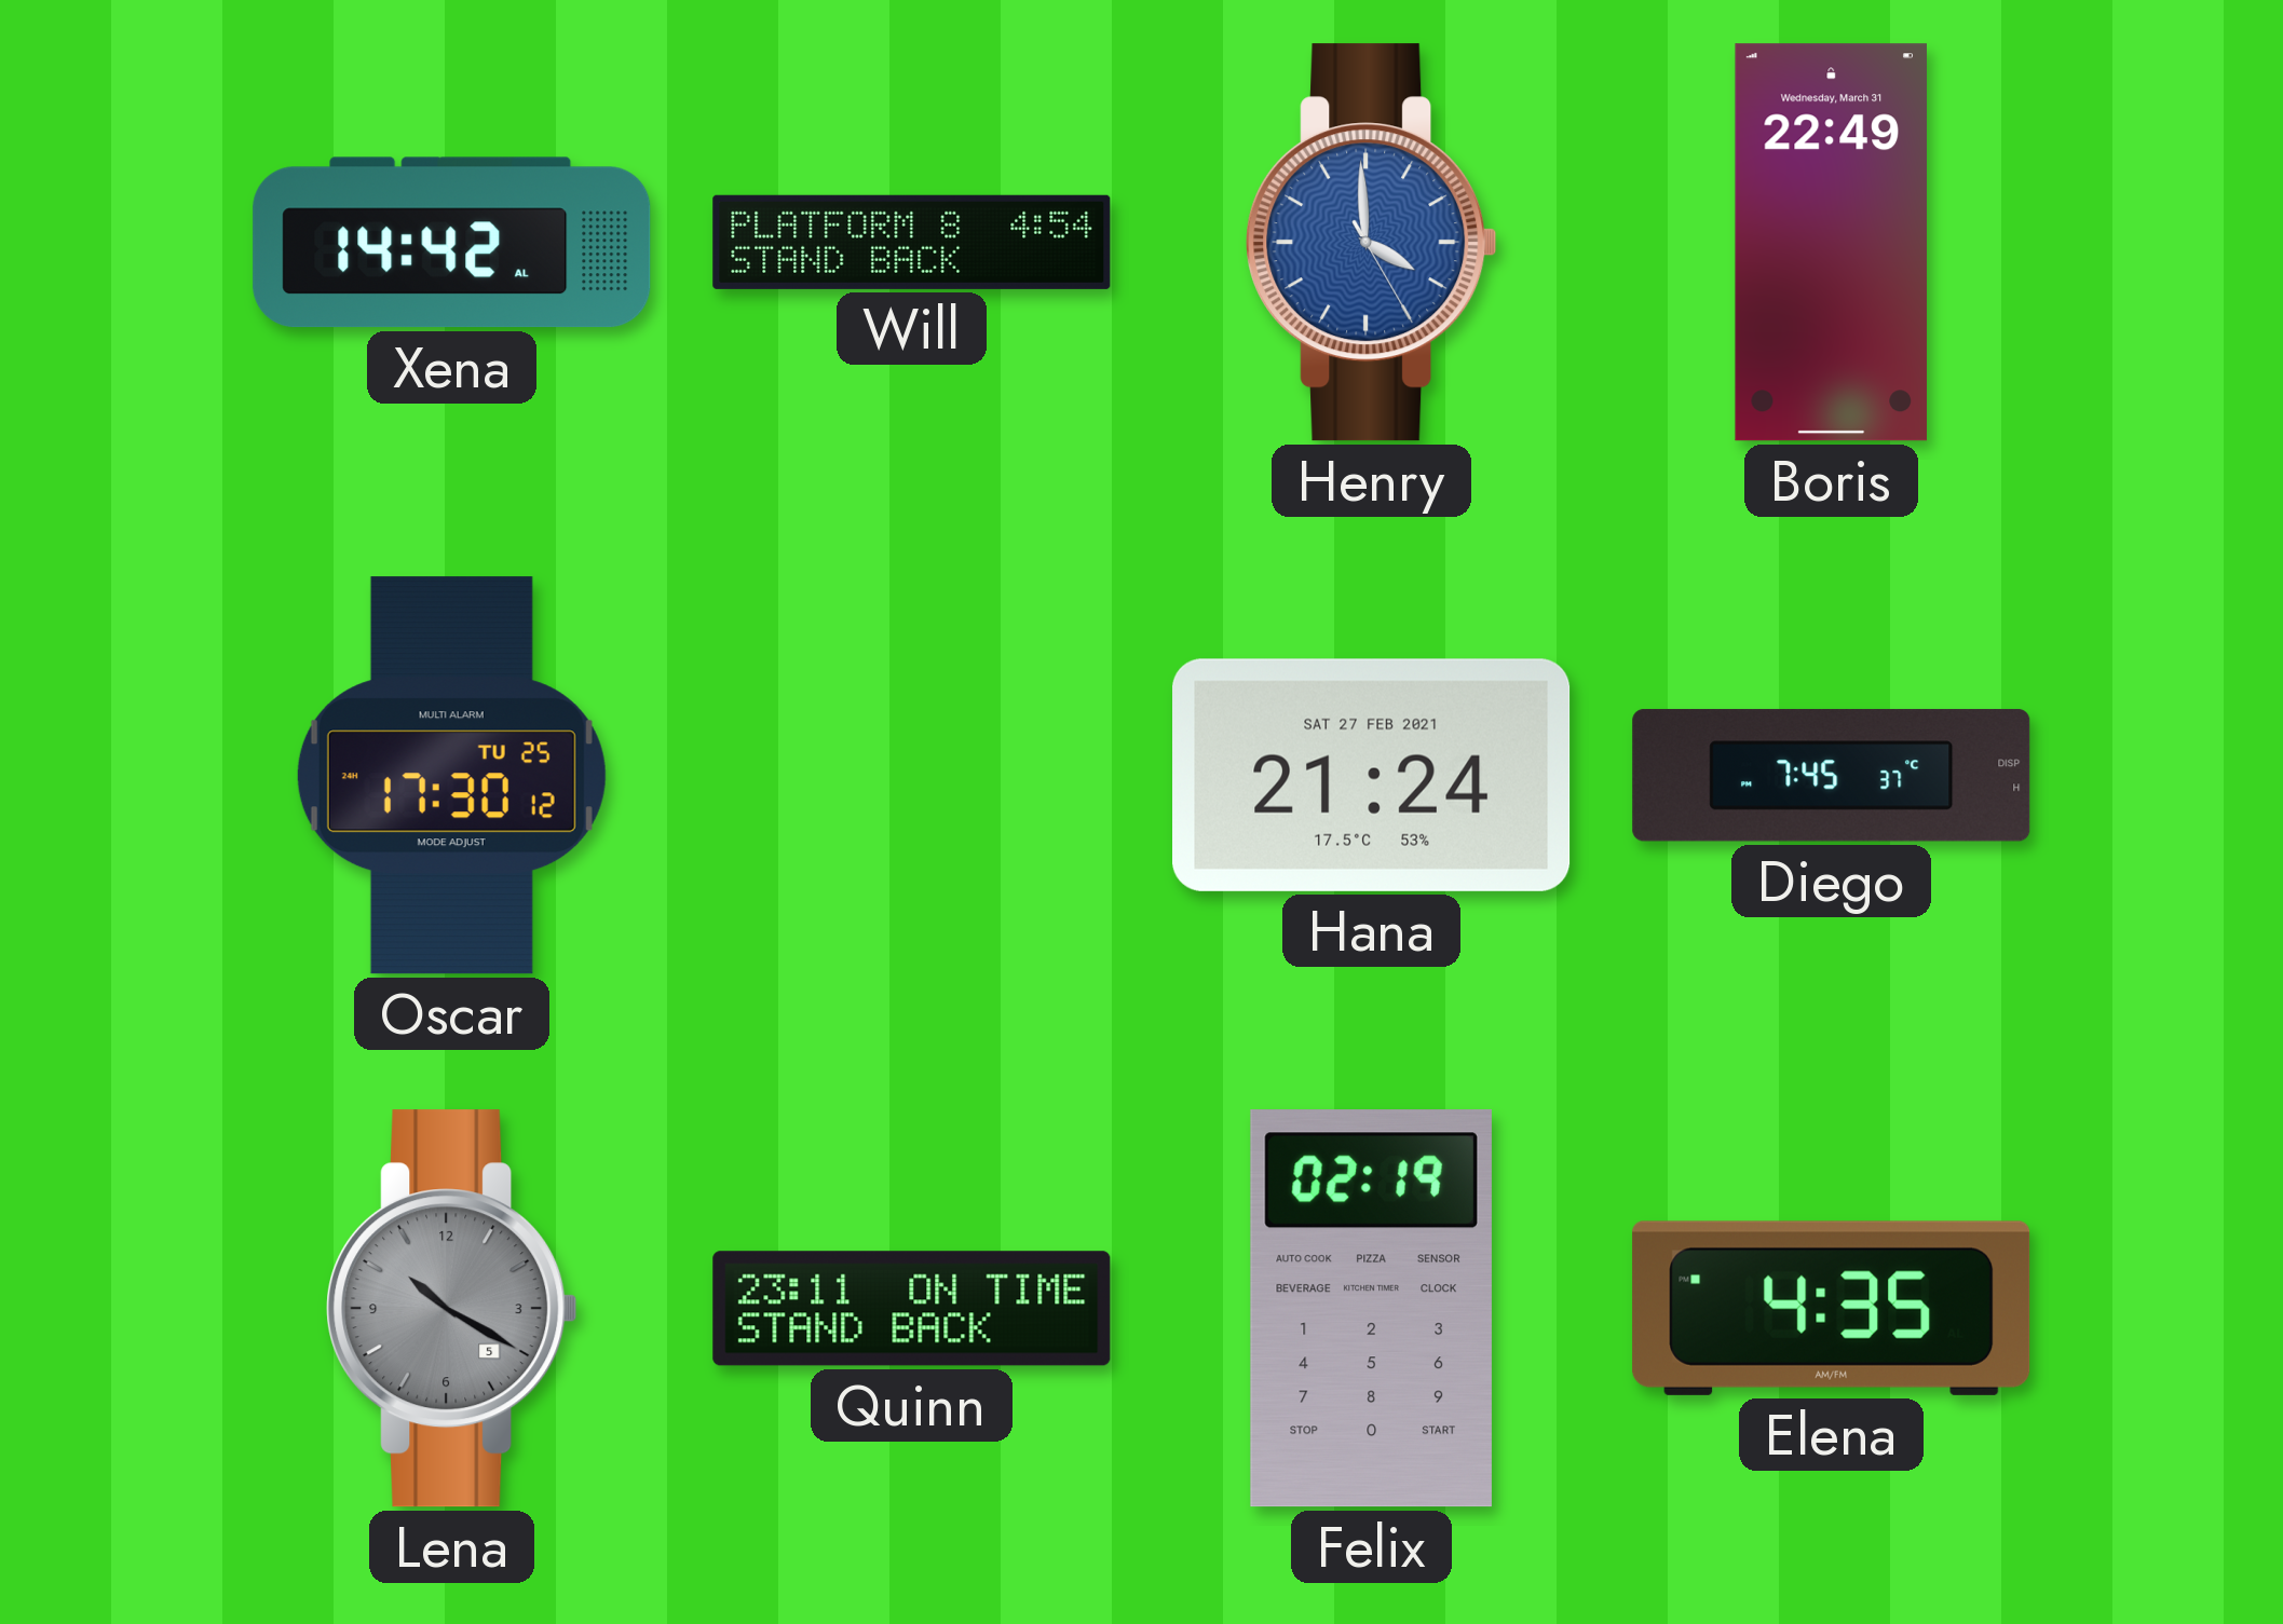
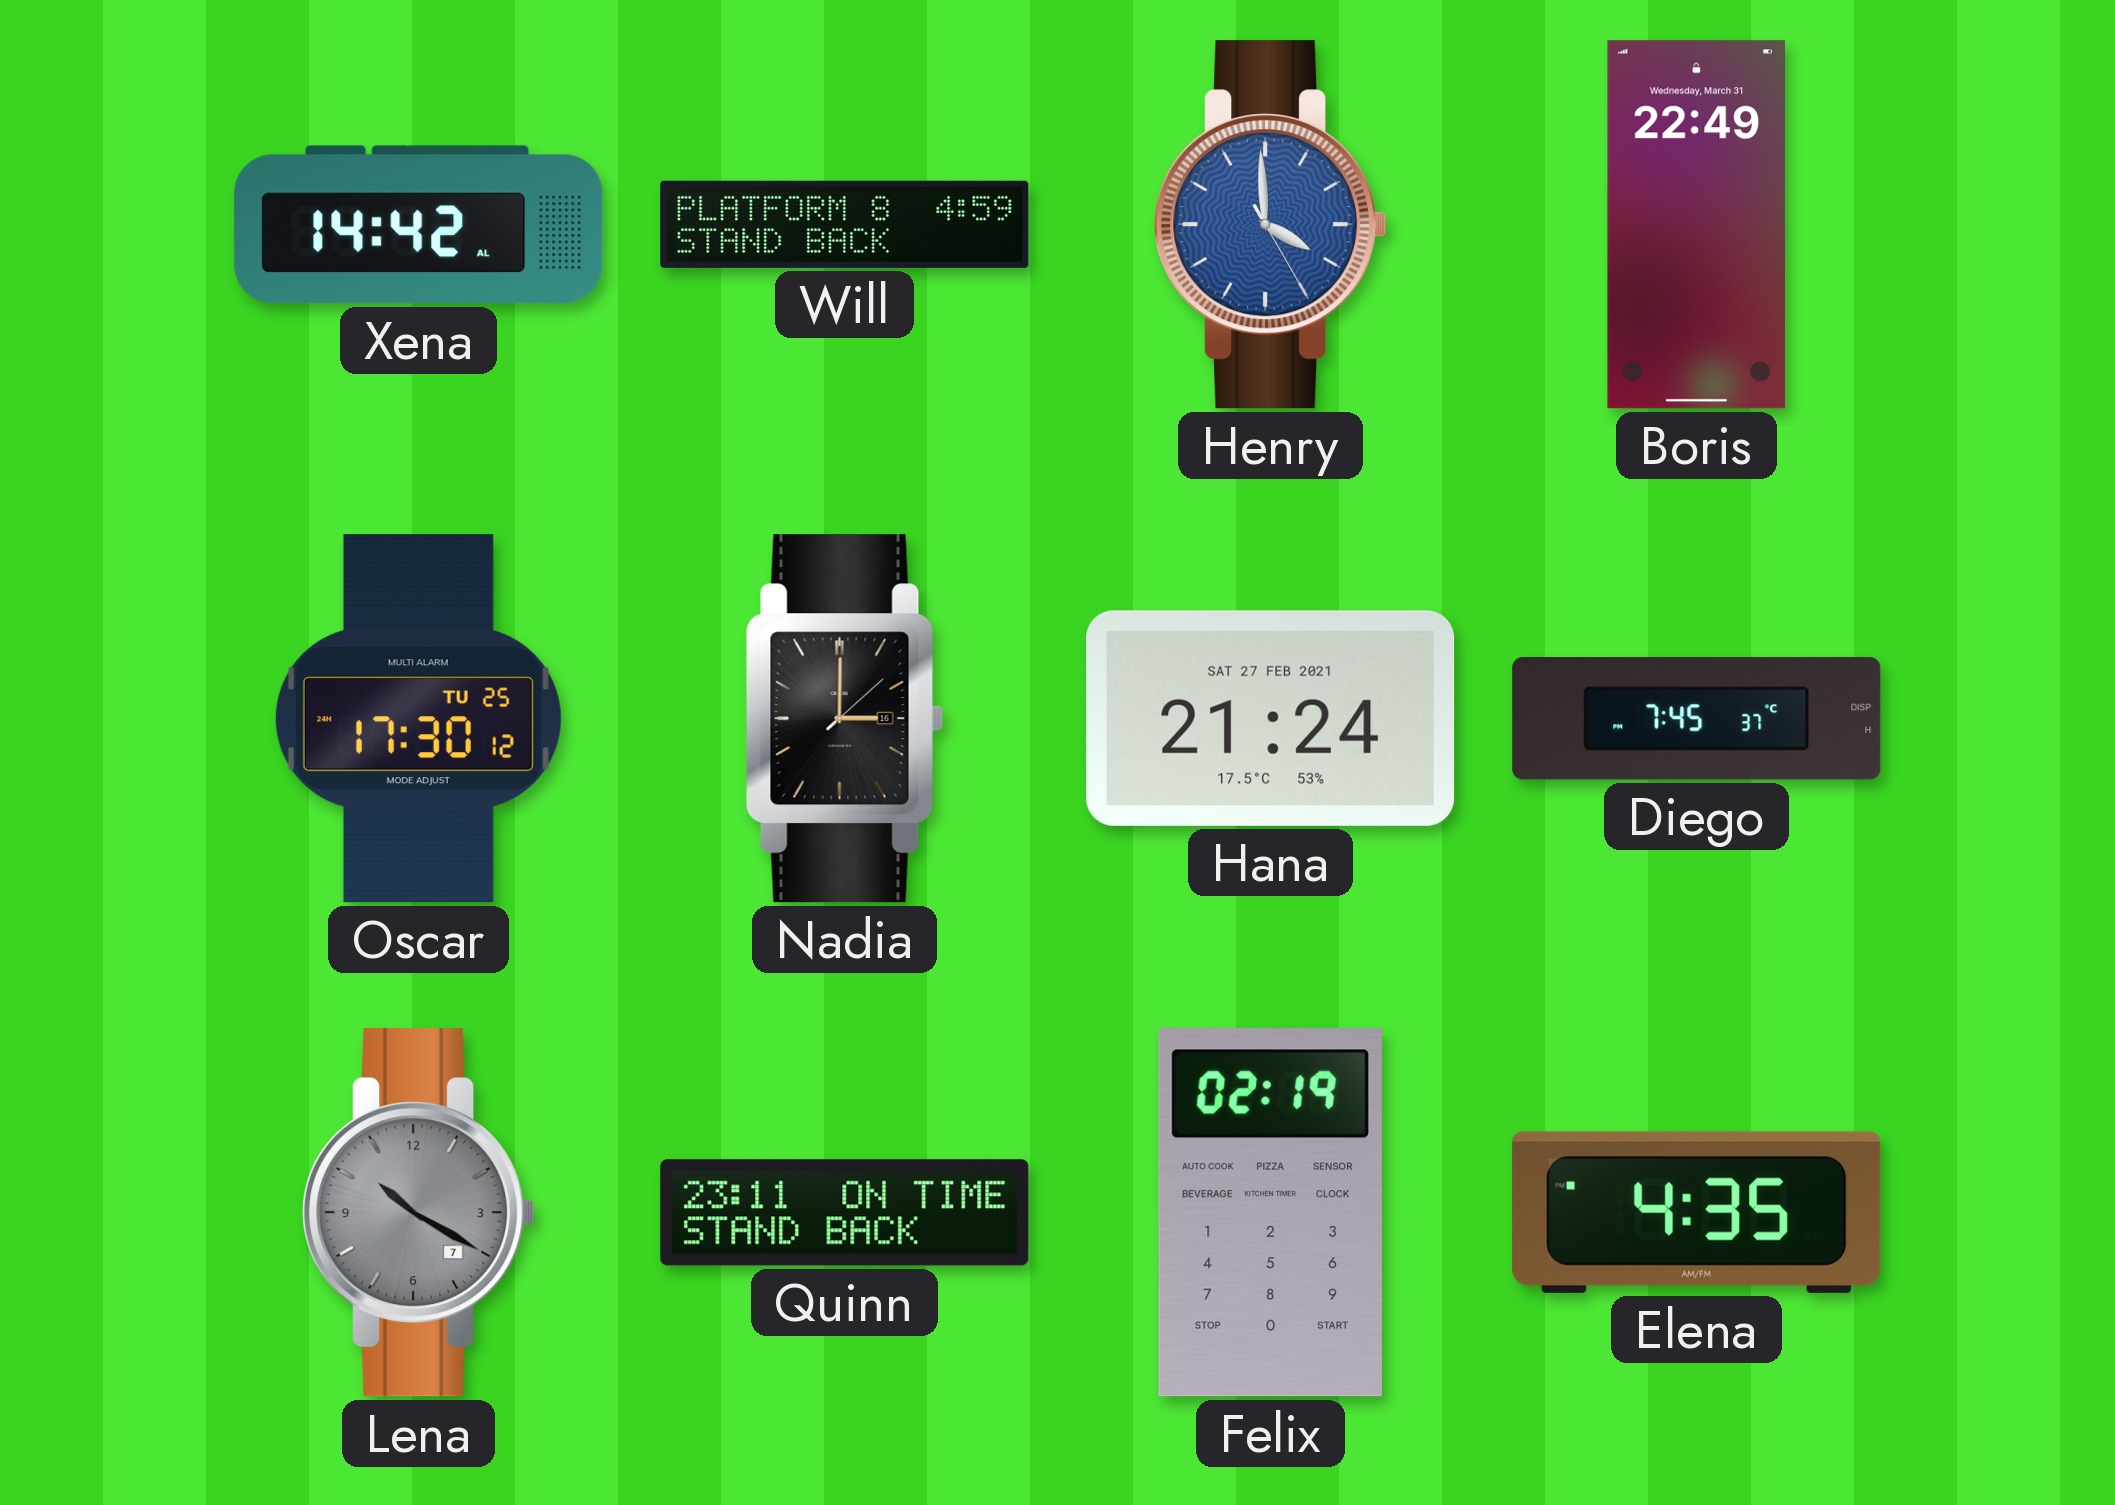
Will: 4:54 -> 4:59 (845, 224)
Nadia: none -> 3:00 (844, 719)
Lena date: 5 -> 7 (419, 1213)
